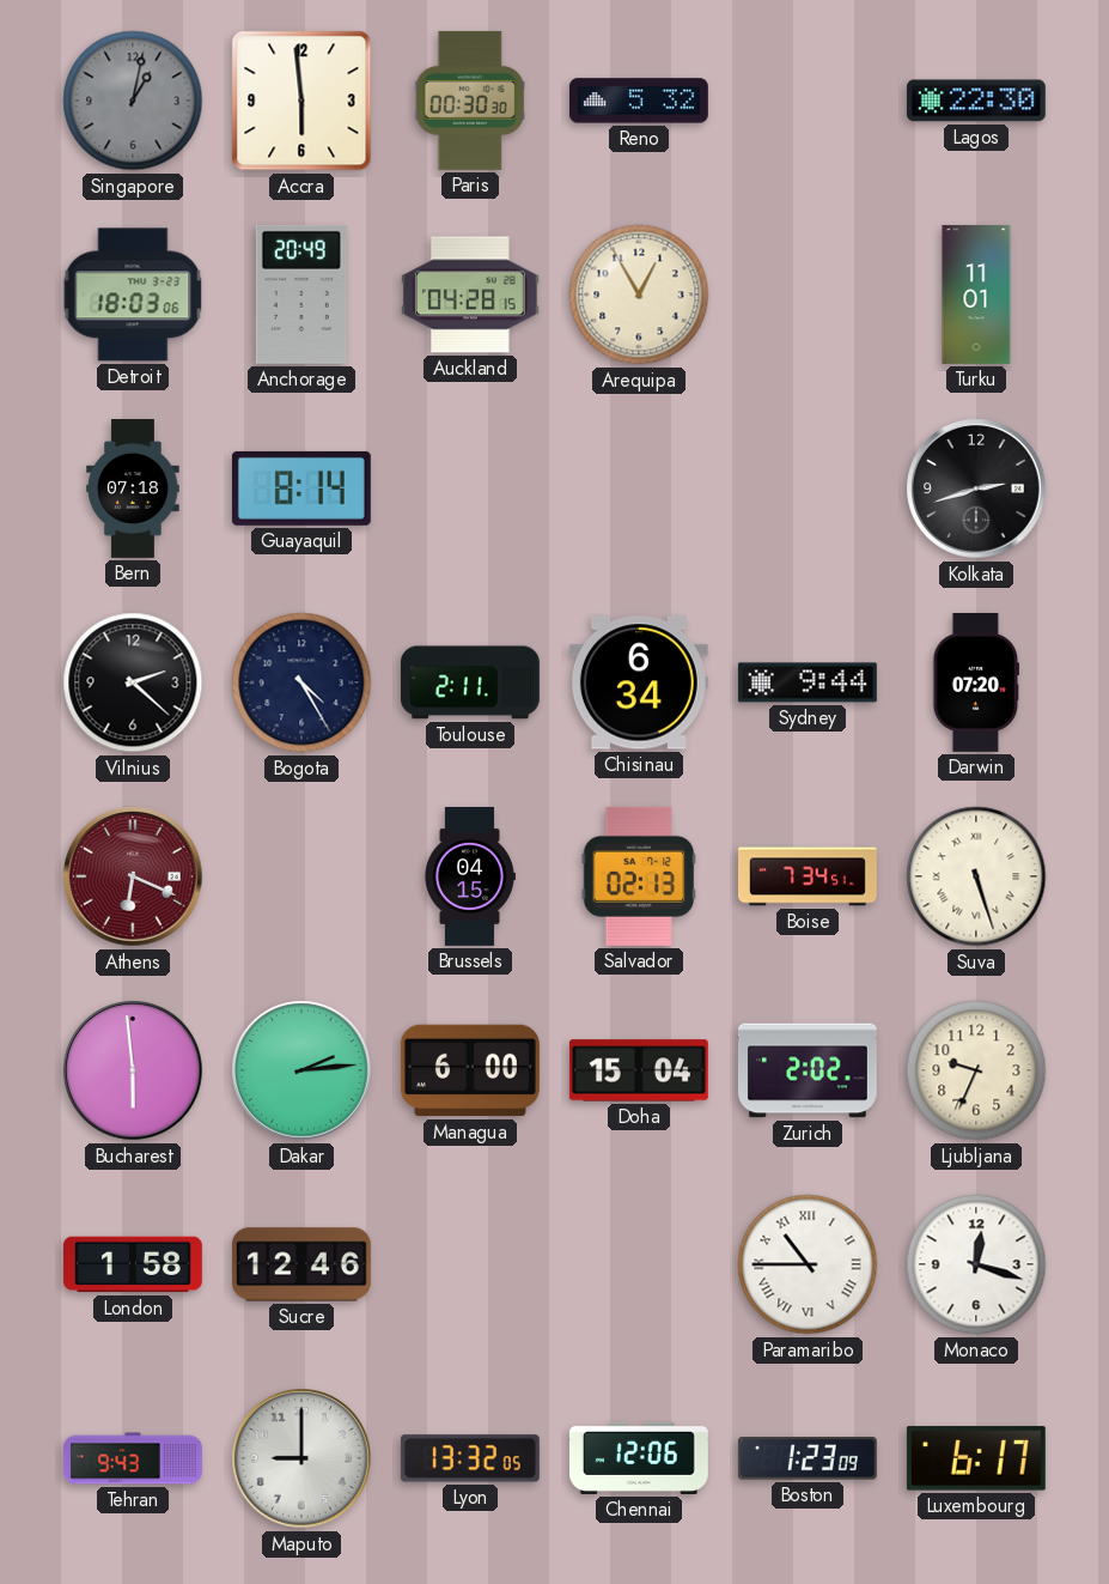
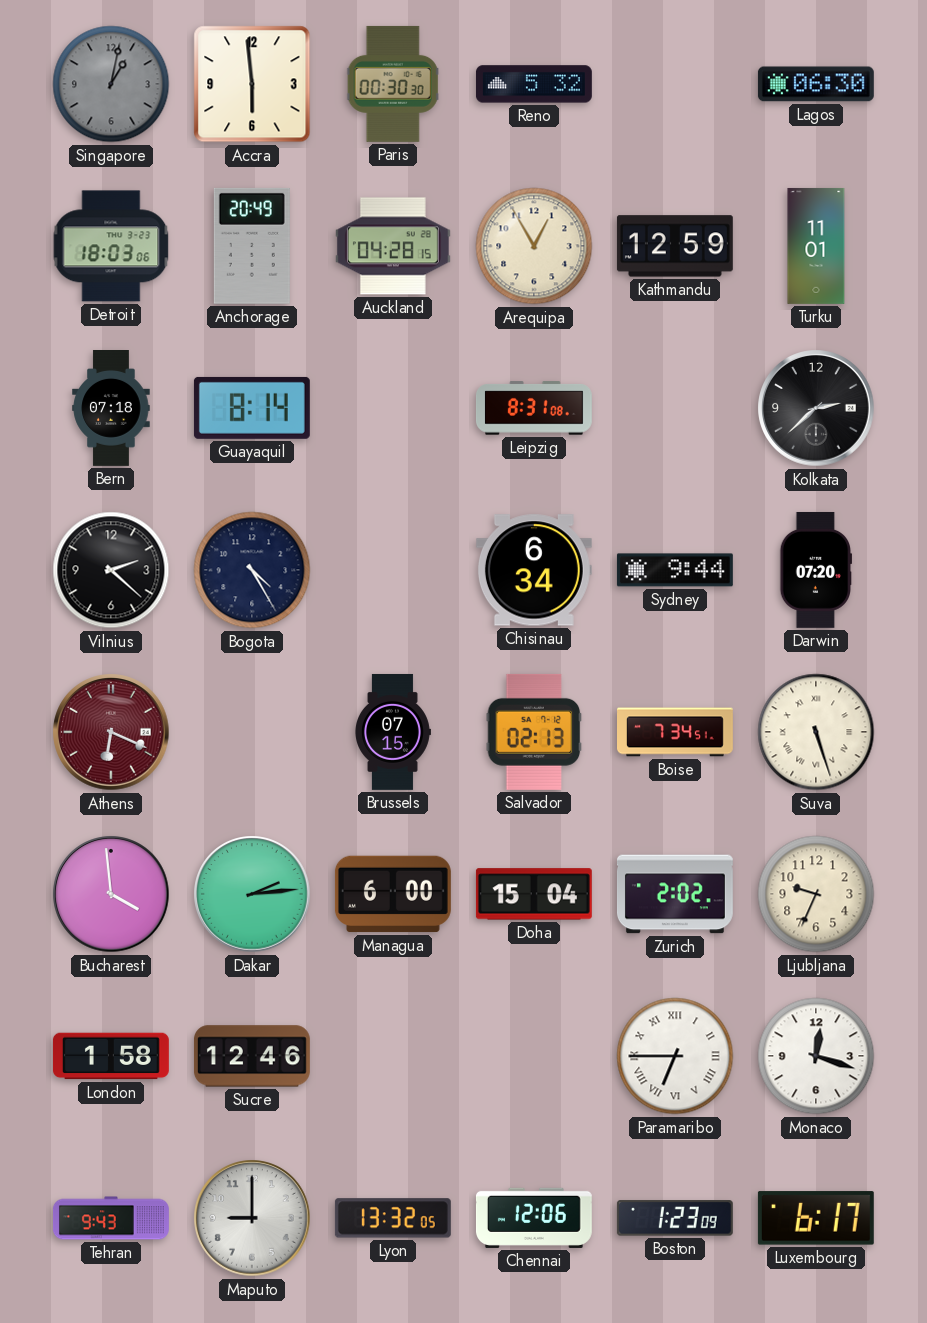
Lagos: 22:30 -> 06:30 (816, 84)
Kathmandu: none -> 12:59 (675, 246)
Leipzig: none -> 8:31 (534, 408)
Kolkata: 2:42 -> 2:38 (816, 408)
Toulouse: 2:11 -> none (470, 682)
Brussels: 04:15 -> 07:15 (393, 732)
Bucharest: 5:59 -> 3:59 (111, 894)
Paramaribo: 10:45 -> 6:45 (675, 1056)
